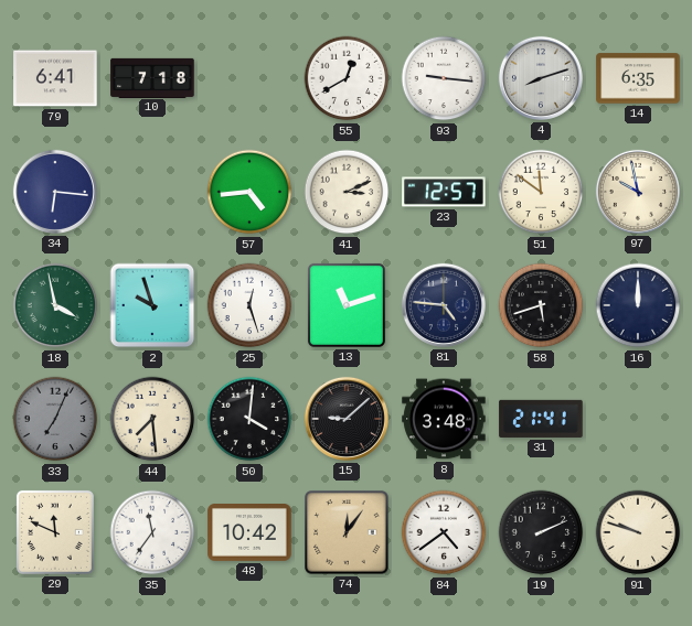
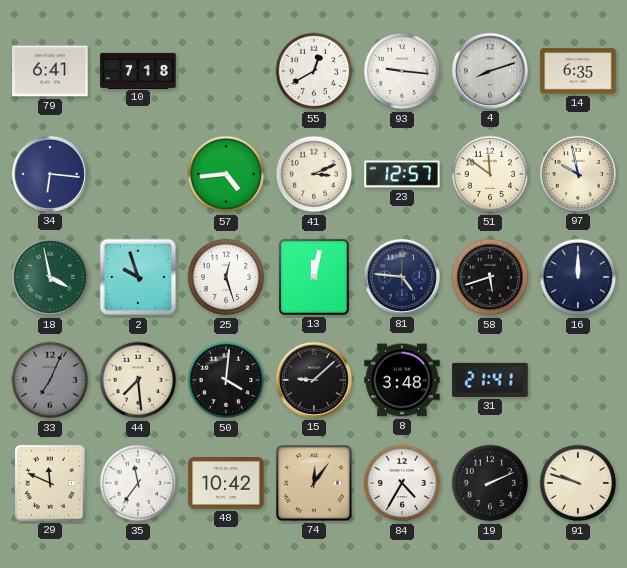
13: 11:12 -> 12:02 (314, 277)
84: 4:39 -> 4:35 (402, 483)
